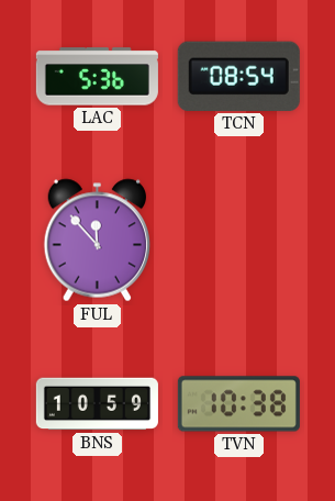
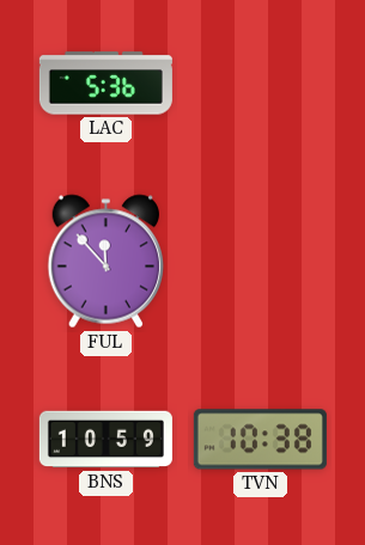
TCN: 08:54 -> none (238, 76)
